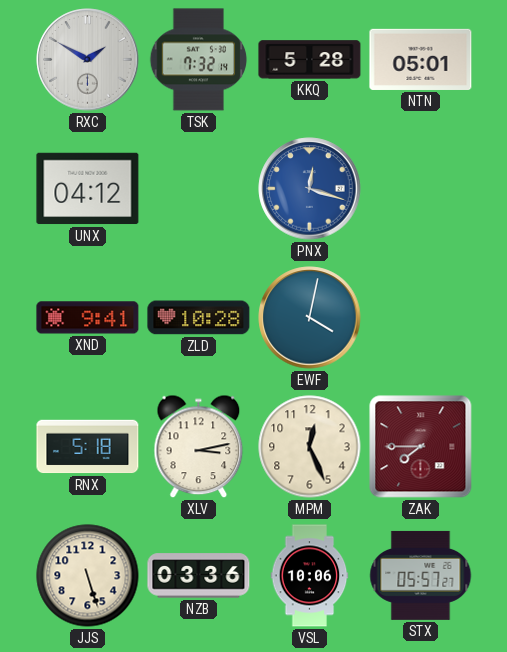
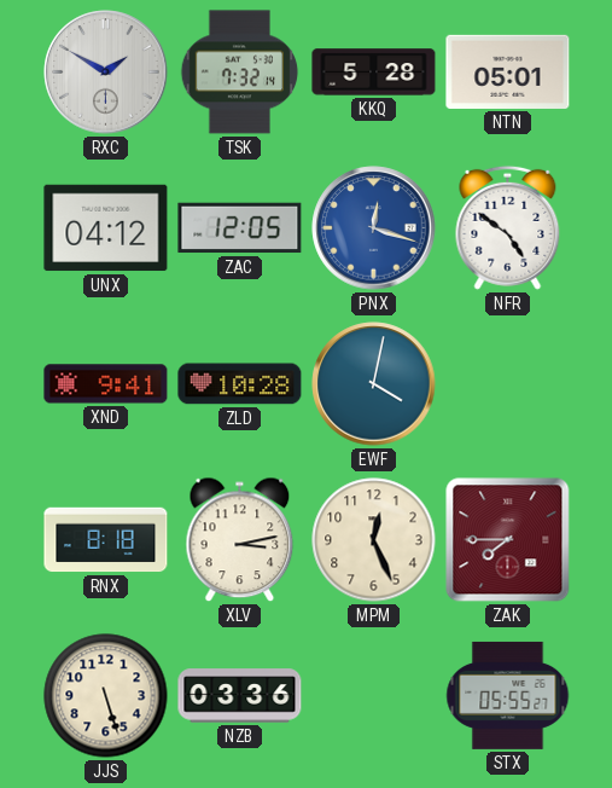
ZAC: none -> 12:05 (240, 228)
NFR: none -> 4:51 (508, 227)
RNX: 5:18 -> 8:18 (106, 540)
VSL: 10:06 -> none (310, 576)
STX: 05:57 -> 05:55 (508, 695)
